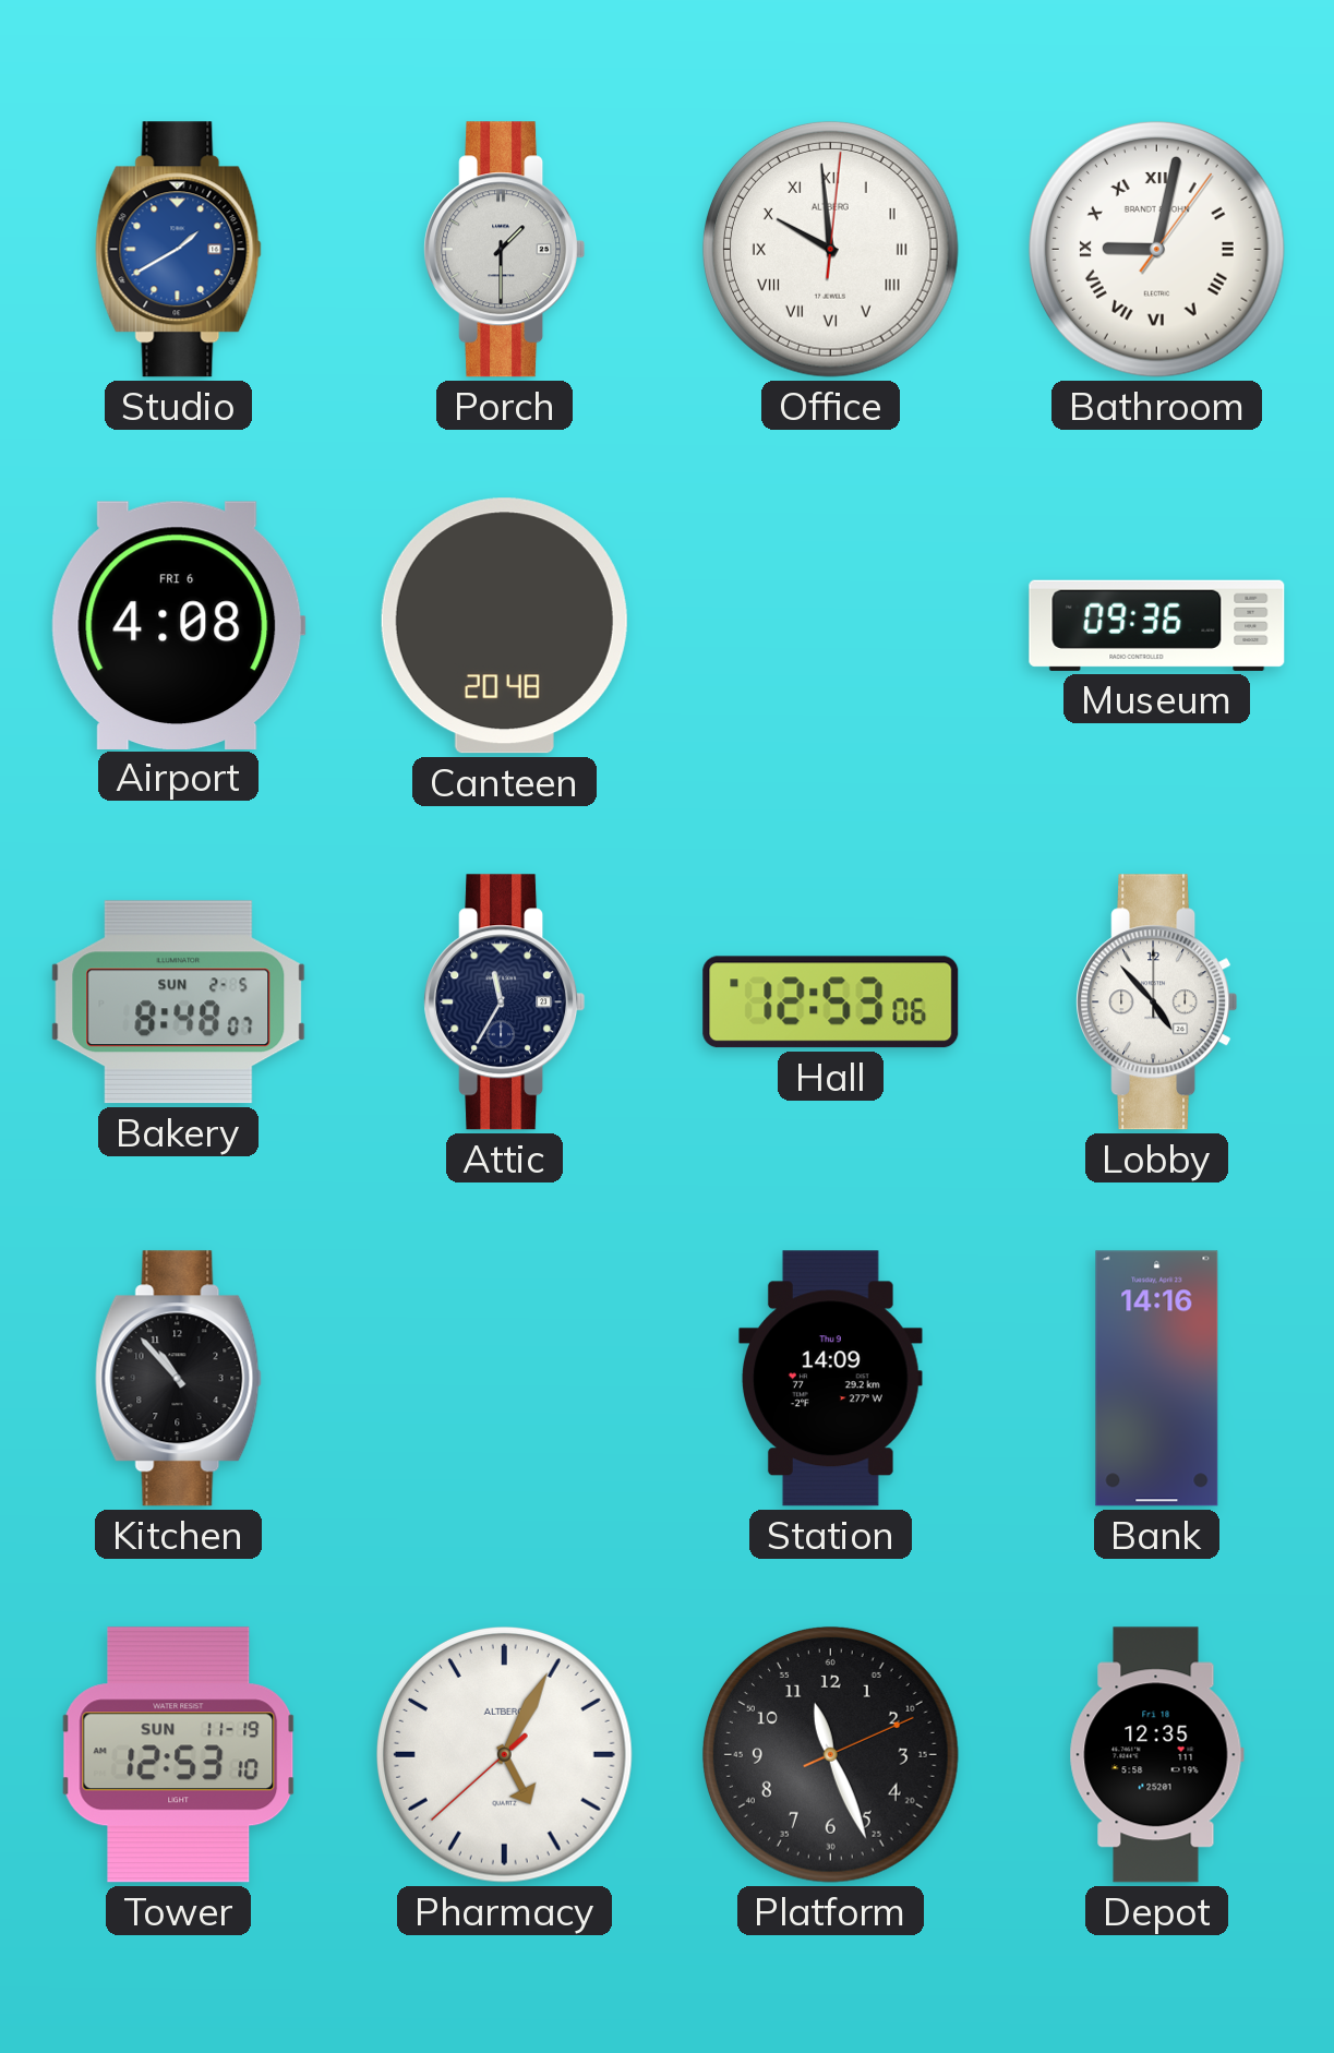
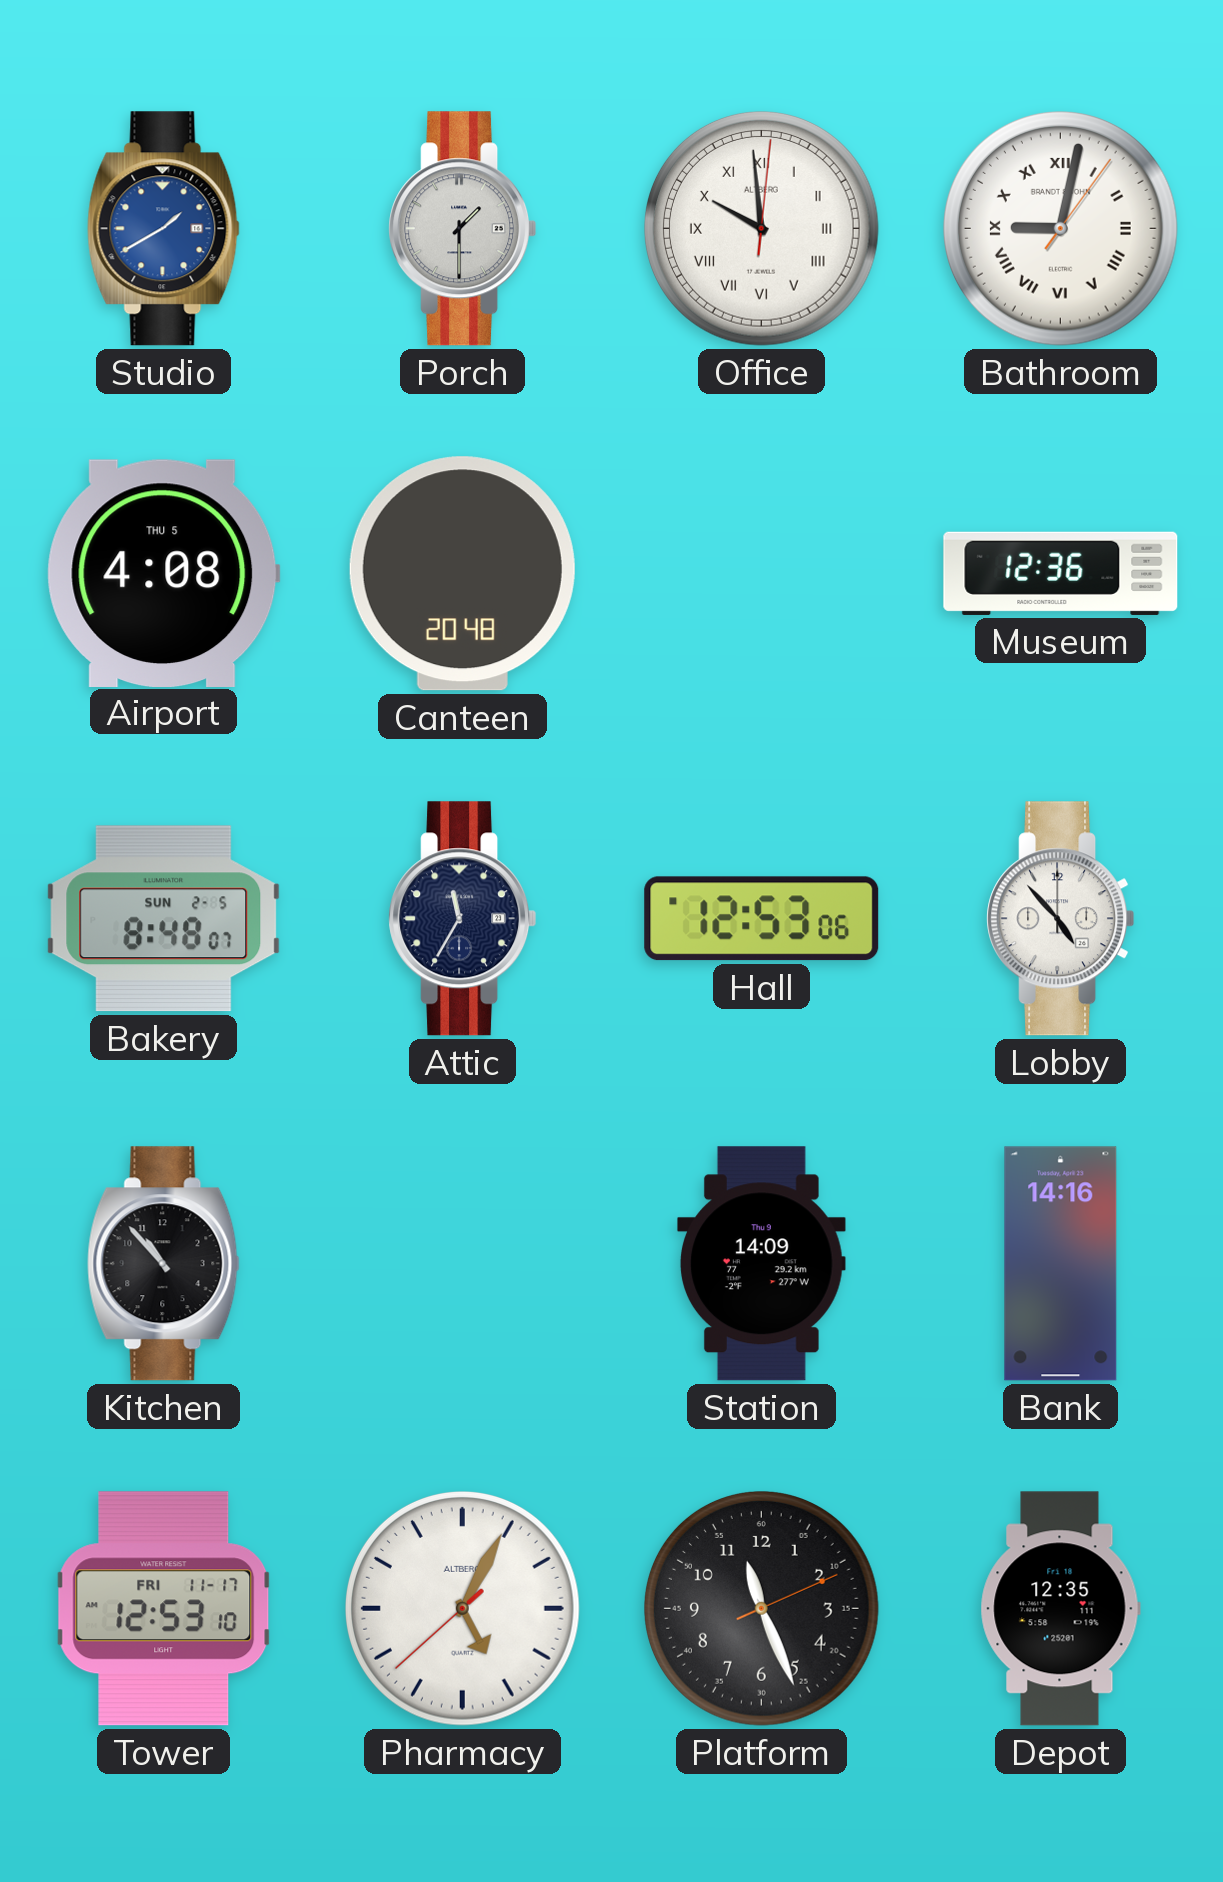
Airport date: FRI 6 -> THU 5 (163, 573)
Museum: 09:36 -> 12:36 (1061, 573)
Tower date: SUN 11-19 -> FRI 11-17 (164, 1609)
